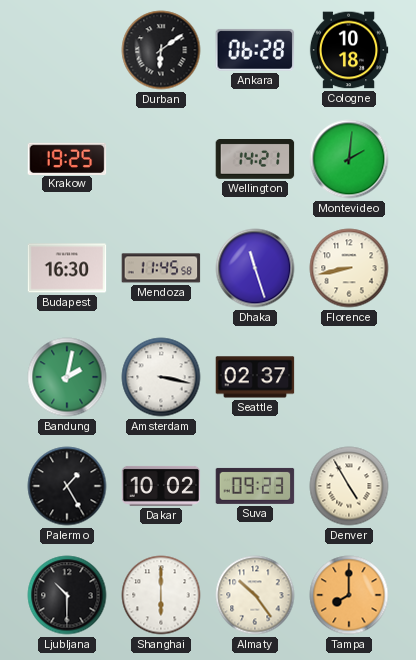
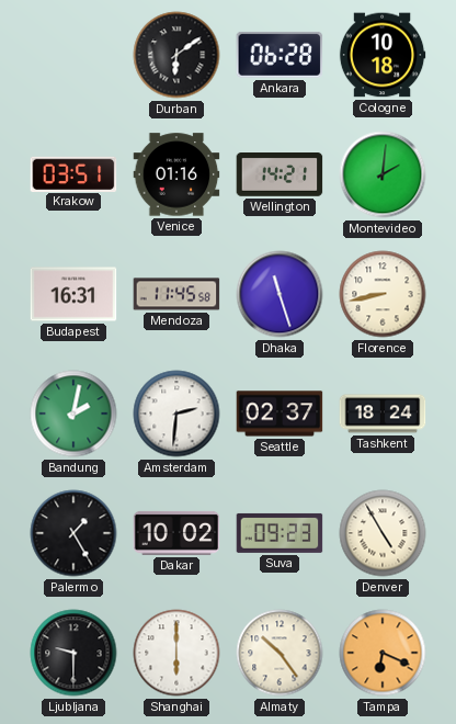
Krakow: 19:25 -> 03:51 (73, 173)
Venice: none -> 01:16 (176, 174)
Budapest: 16:30 -> 16:31 (73, 294)
Amsterdam: 3:17 -> 2:31 (176, 414)
Tashkent: none -> 18:24 (383, 414)
Ljubljana: 10:30 -> 9:30 (73, 653)
Tampa: 8:00 -> 6:19 (383, 653)
